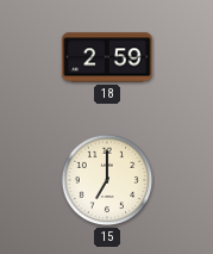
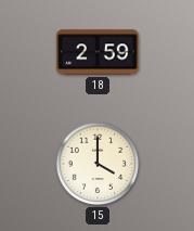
15: 7:00 -> 4:00 (98, 164)
